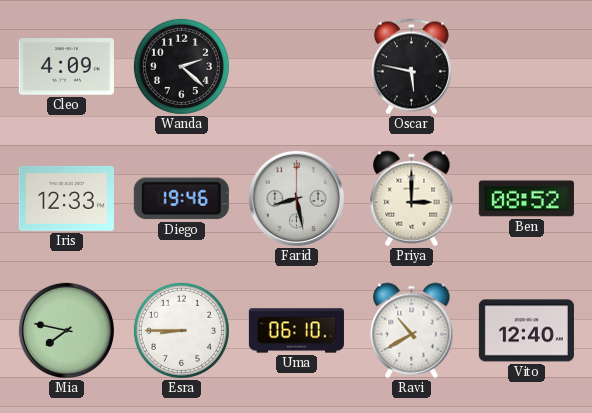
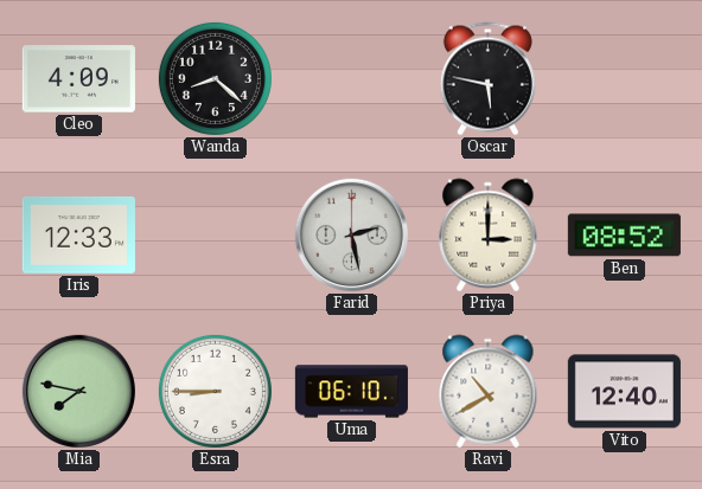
Wanda: 2:22 -> 8:22 (215, 78)
Diego: 19:46 -> none (181, 199)
Farid: 8:28 -> 2:28 (351, 234)
